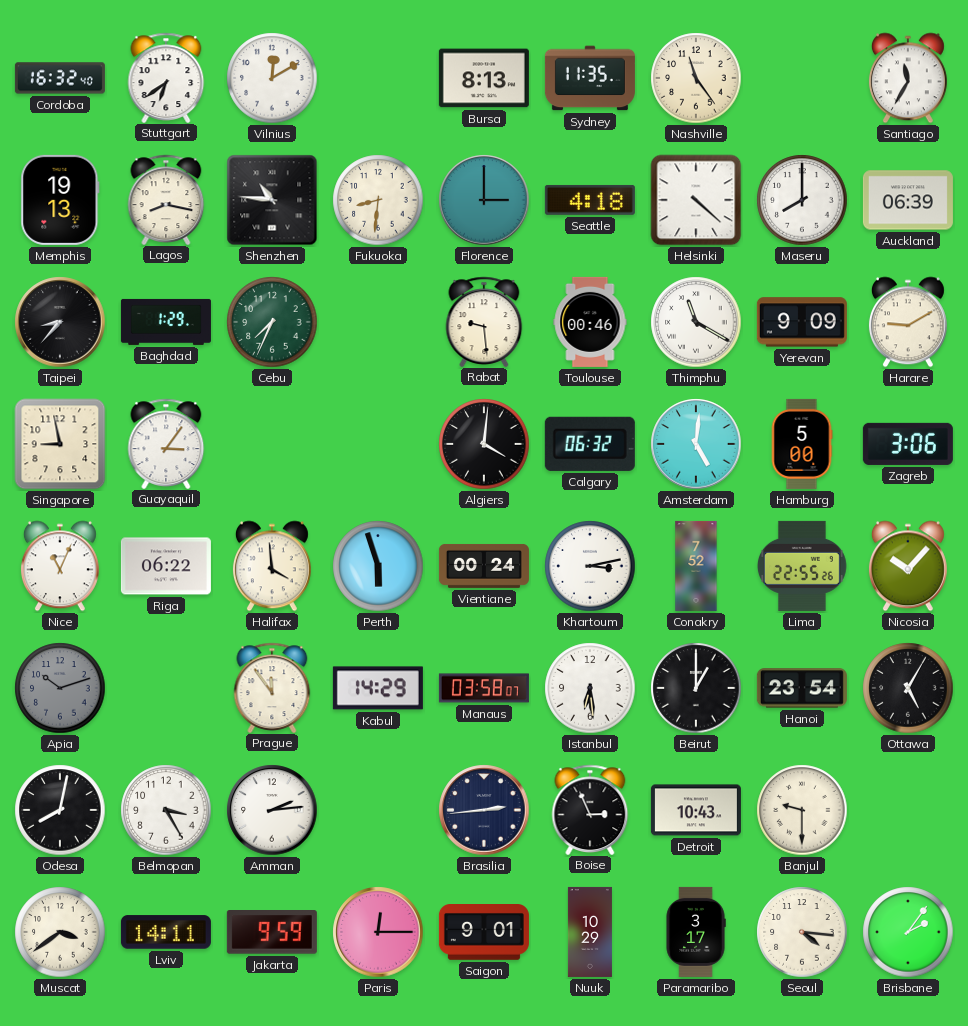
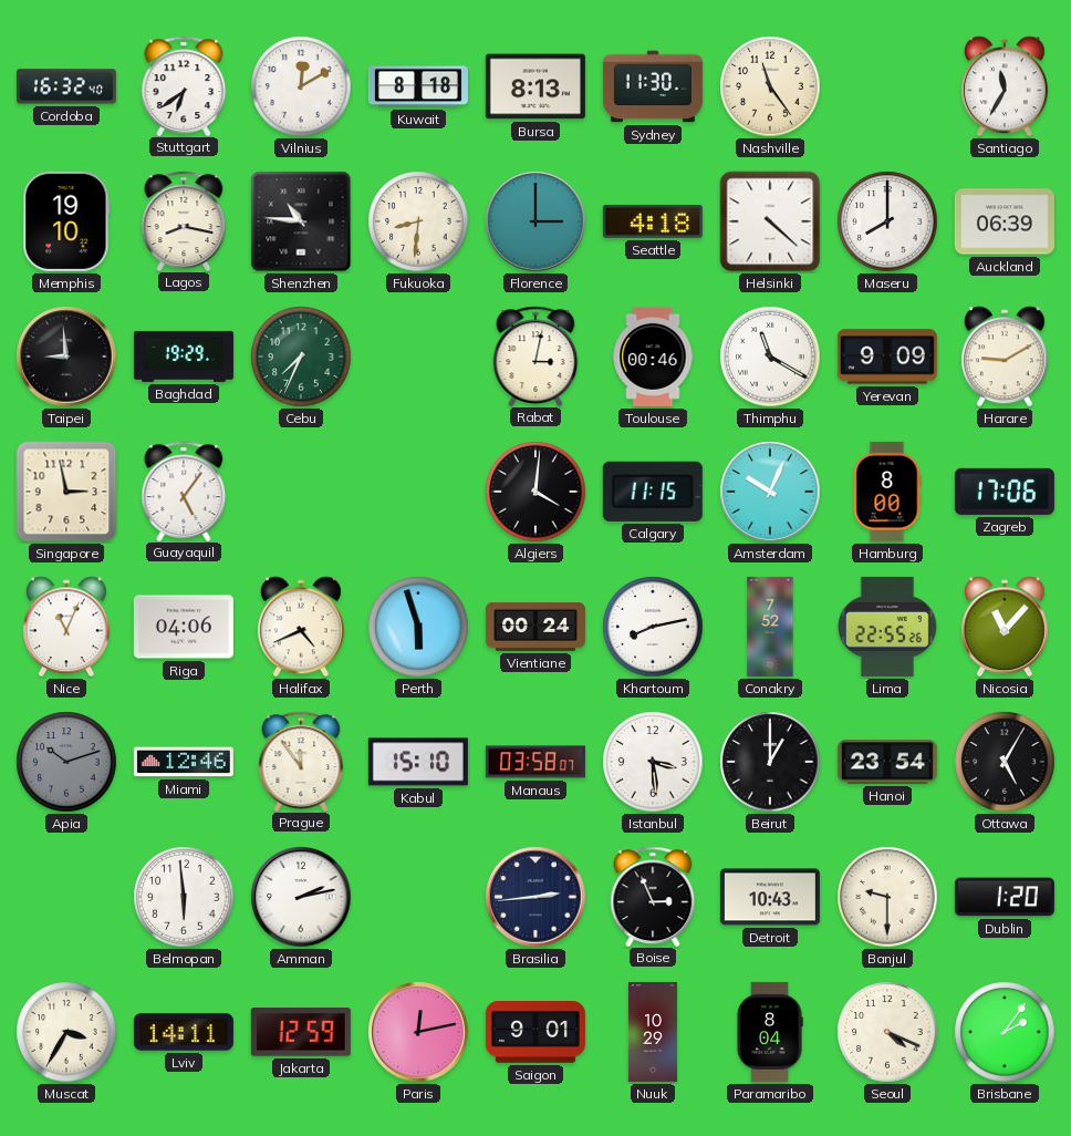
Kuwait: none -> 8:18 (418, 86)
Sydney: 11:35 -> 11:30 (653, 86)
Memphis: 19:13 -> 19:10 (66, 221)
Taipei: 8:37 -> 8:59 (66, 357)
Baghdad: 1:29 -> 19:29 (184, 357)
Rabat: 9:29 -> 3:02 (535, 355)
Singapore: 8:58 -> 2:58 (66, 492)
Guayaquil: 3:06 -> 5:06 (184, 490)
Calgary: 06:32 -> 11:15 (653, 492)
Amsterdam: 5:01 -> 10:04 (770, 492)
Hamburg: 5:00 -> 8:00 (887, 492)
Zagreb: 3:06 -> 17:06 (1005, 492)
Riga: 06:22 -> 04:06 (184, 627)
Halifax: 3:59 -> 4:41 (301, 627)
Khartoum: 3:13 -> 8:13 (653, 627)
Nicosia: 10:07 -> 11:07 (1005, 627)
Miami: none -> 12:46 (184, 762)
Kabul: 14:29 -> 15:10 (418, 762)
Istanbul: 6:29 -> 3:29 (653, 762)
Odesa: 8:02 -> none (60, 810)
Belmopan: 3:25 -> 5:59 (184, 897)
Amman: 2:14 -> 2:13 (301, 897)
Dublin: none -> 1:20 (1005, 897)
Muscat: 3:39 -> 3:35 (66, 1032)
Jakarta: 9:59 -> 12:59 (301, 1032)
Paris: 12:15 -> 12:13 (418, 1032)
Paramaribo: 3:17 -> 8:04 (770, 1032)
Seoul: 4:16 -> 4:19 (887, 1032)
